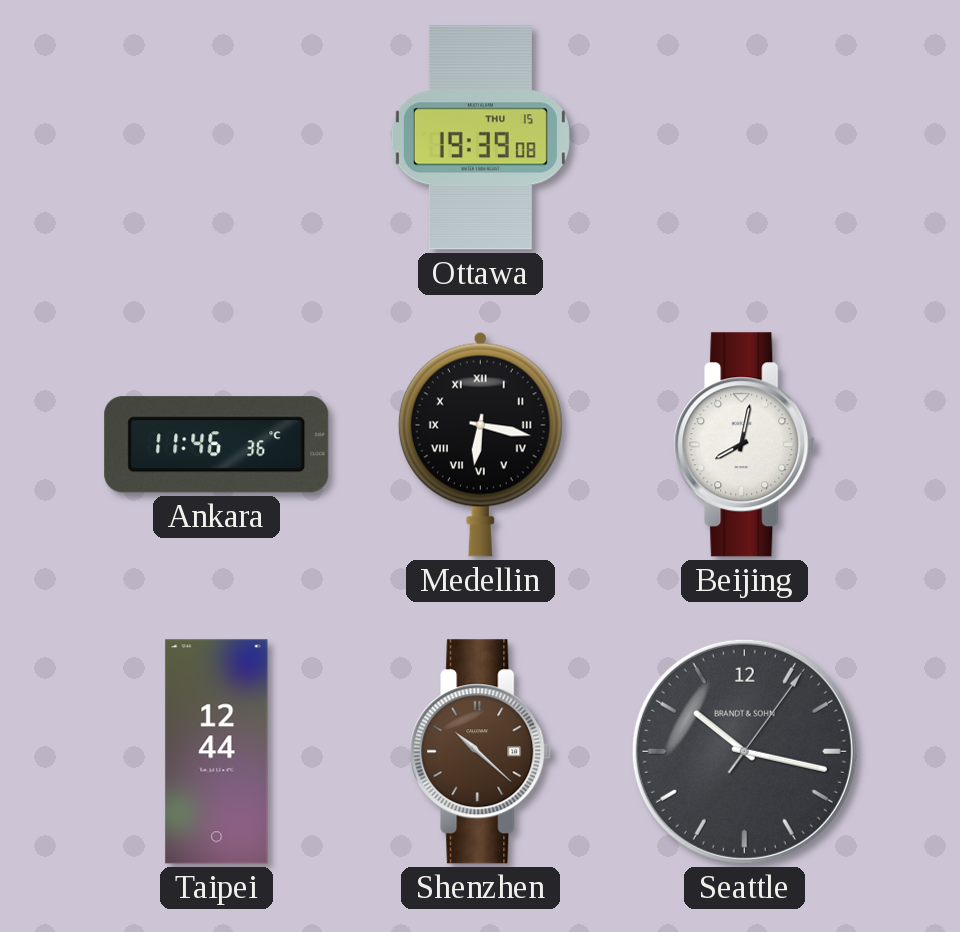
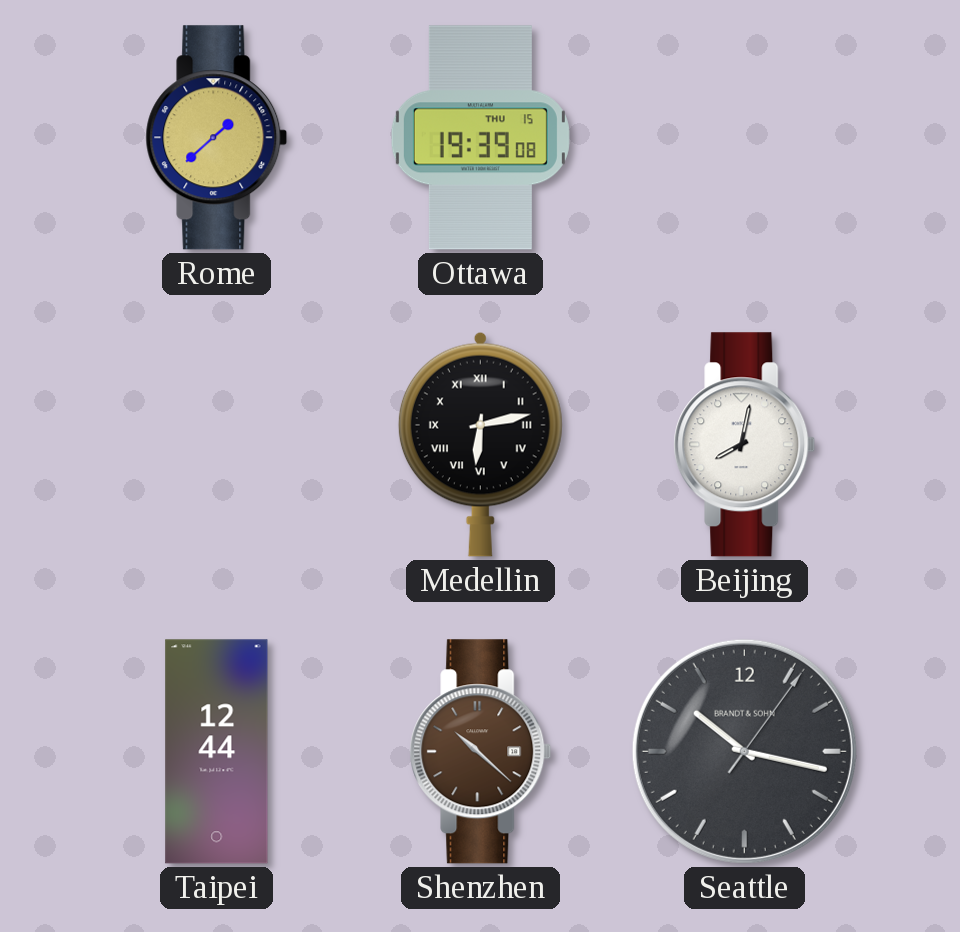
Rome: none -> 1:38 (217, 138)
Ankara: 11:46 -> none (217, 445)
Medellin: 6:17 -> 6:13 (480, 444)
